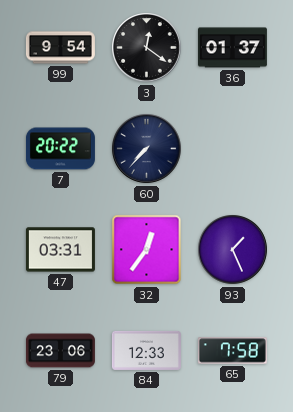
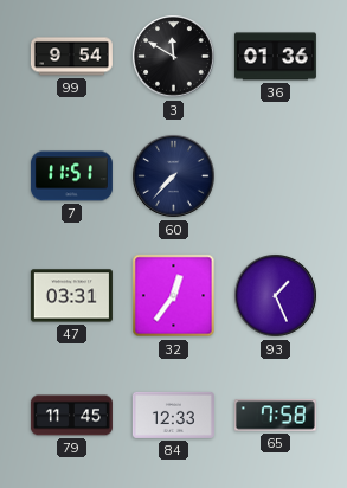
3: 12:21 -> 11:50 (174, 57)
36: 01:37 -> 01:36 (275, 57)
7: 20:22 -> 11:51 (71, 176)
79: 23:06 -> 11:45 (71, 416)
